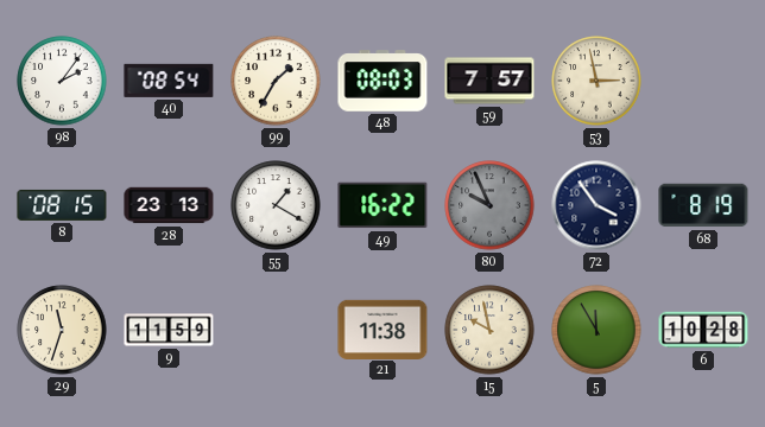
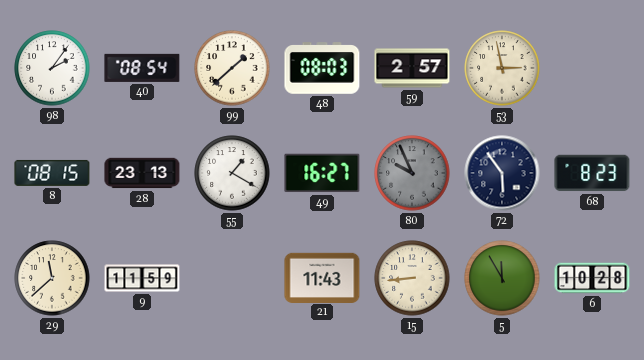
99: 1:35 -> 1:38 (232, 68)
59: 7:57 -> 2:57 (412, 68)
49: 16:22 -> 16:27 (322, 173)
72: 3:54 -> 5:54 (502, 173)
68: 8:19 -> 8:23 (592, 173)
29: 11:33 -> 11:38 (52, 278)
21: 11:38 -> 11:43 (322, 277)
15: 9:58 -> 8:44 (412, 278)
